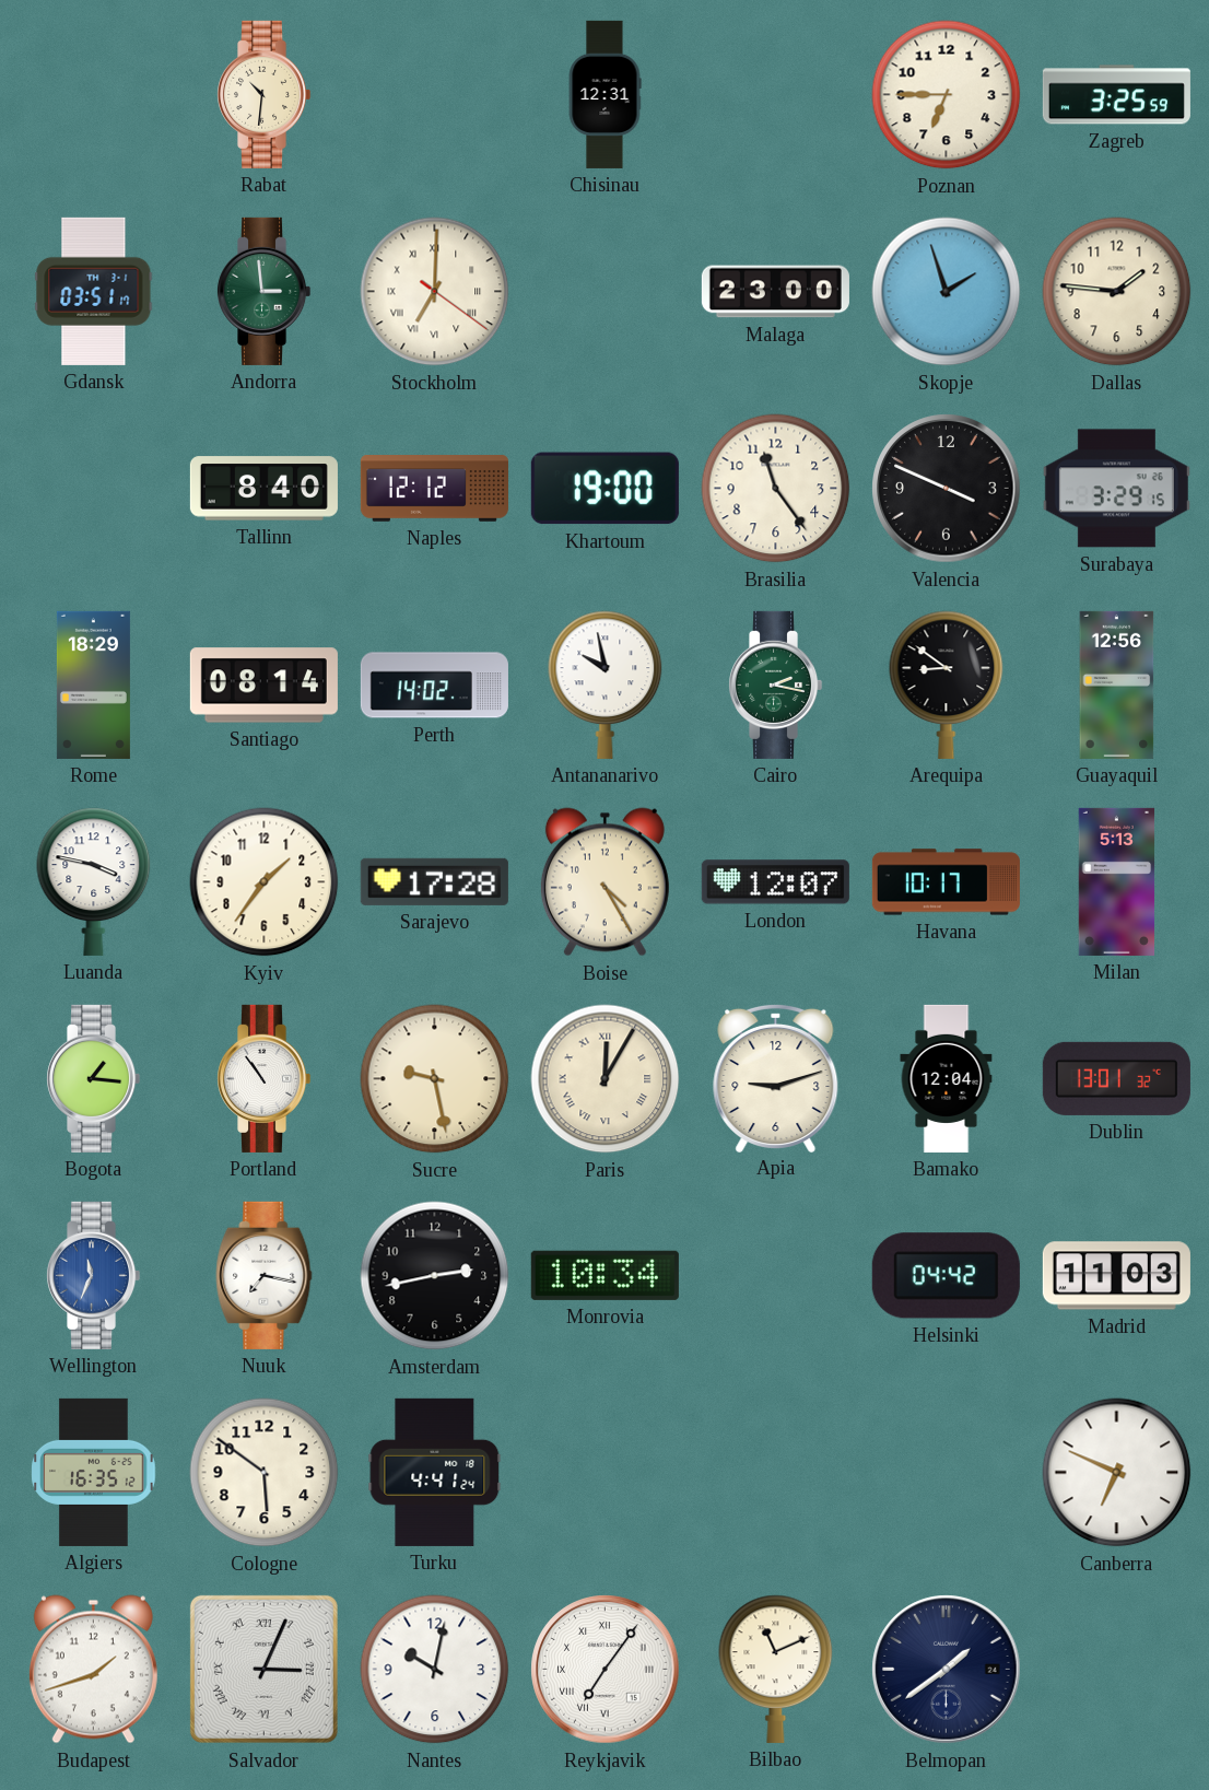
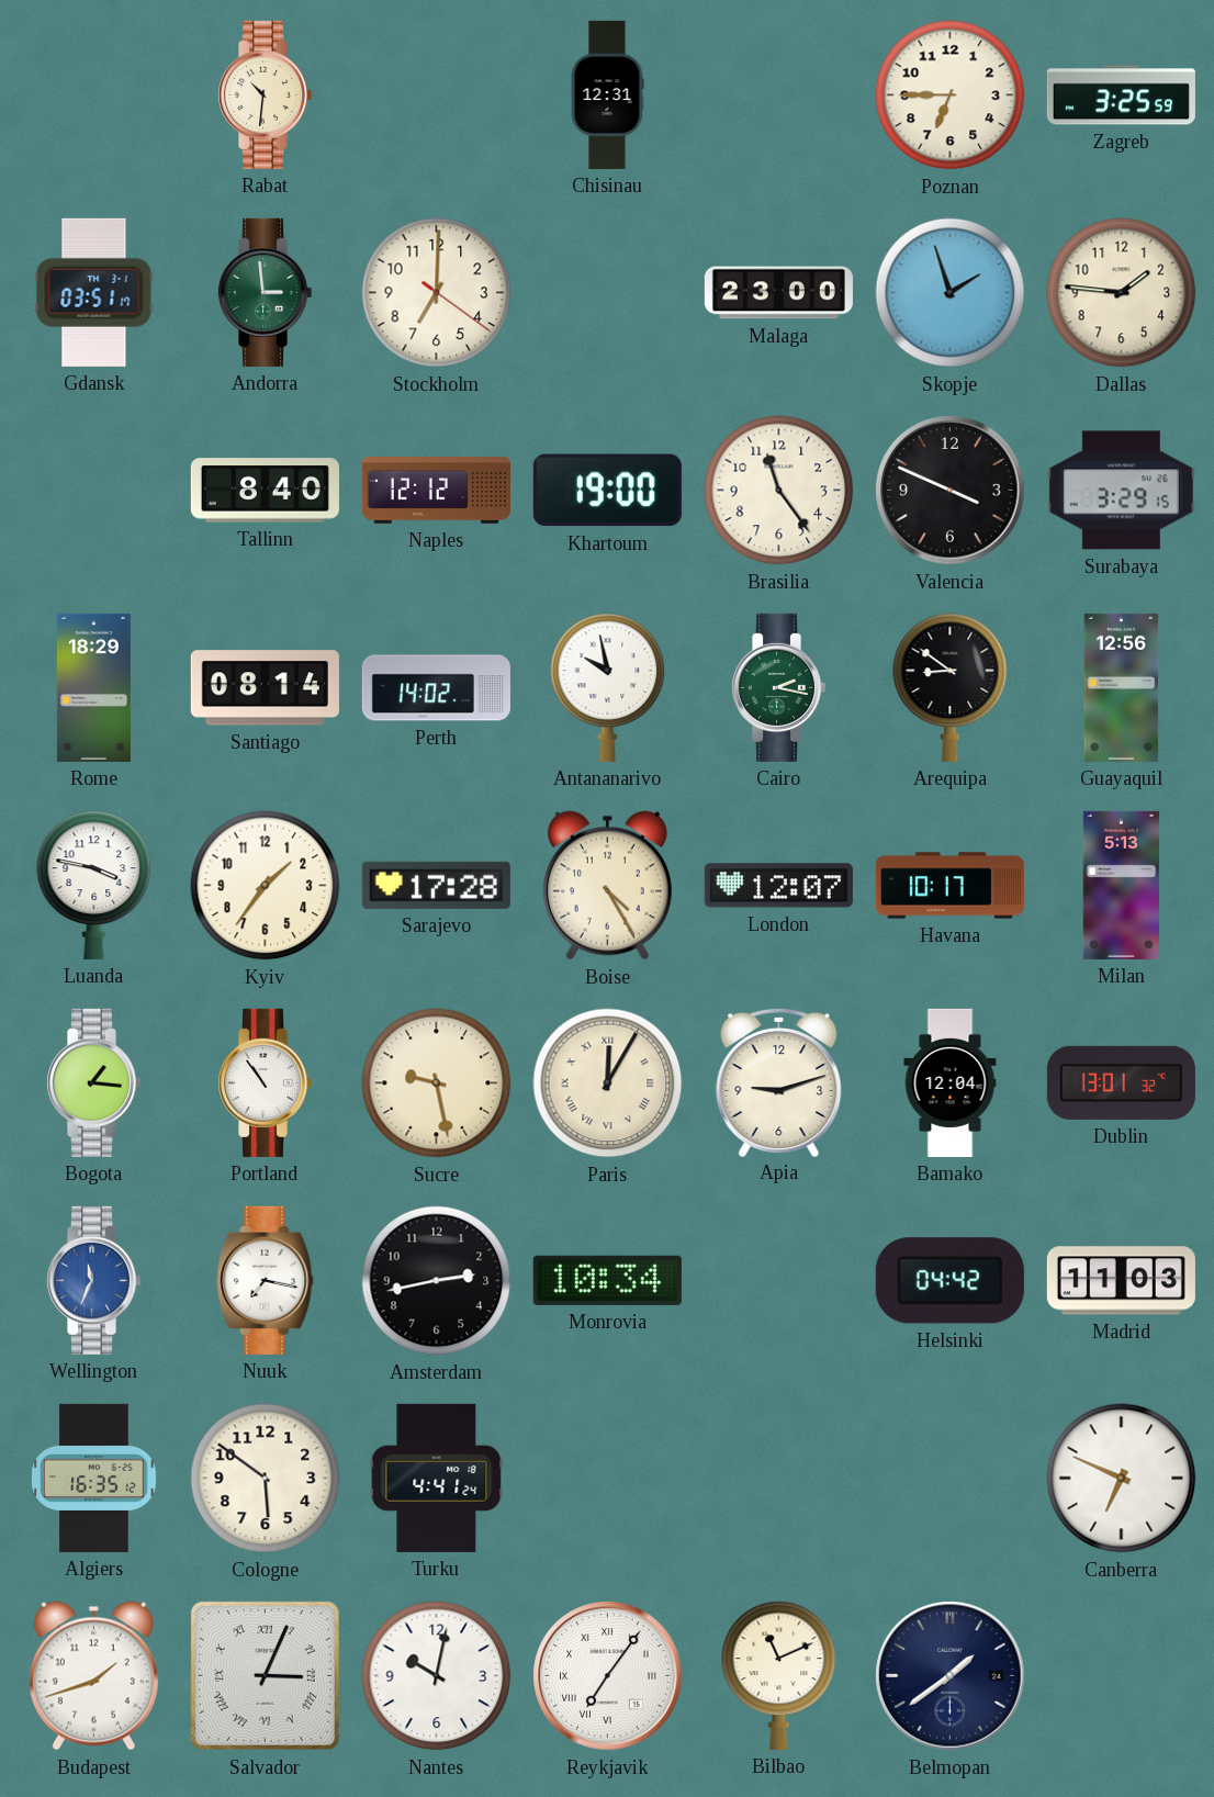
Stockholm numerals: Roman -> Arabic (437, 293)
